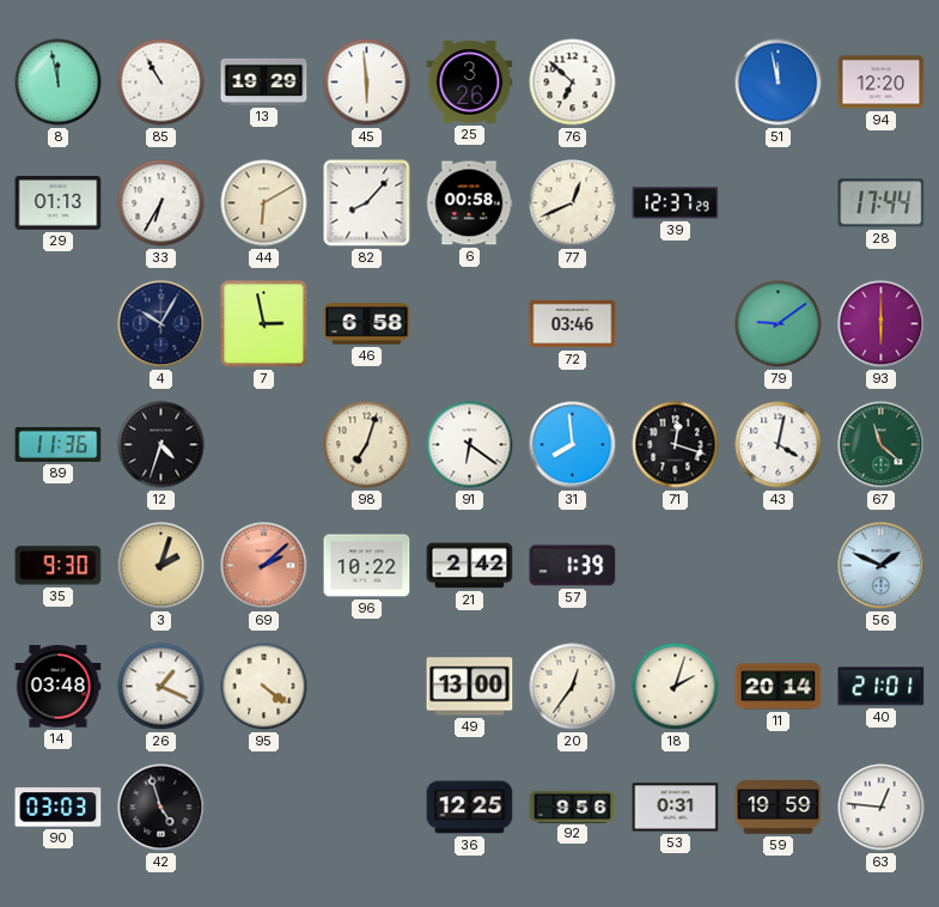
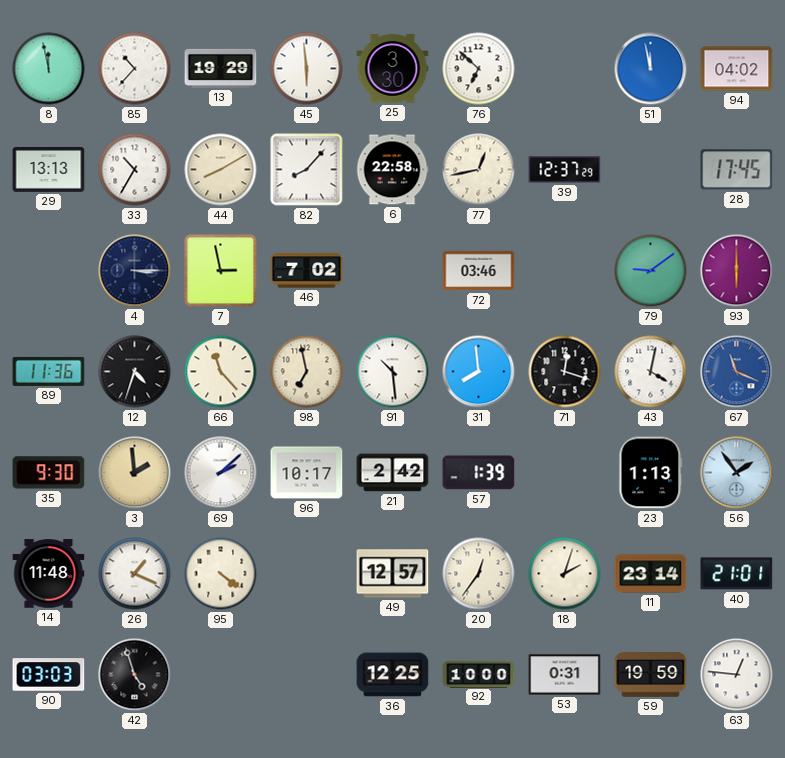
85: 10:55 -> 10:37 (135, 69)
25: 3:26 -> 3:30 (393, 69)
94: 12:20 -> 04:02 (737, 69)
29: 01:13 -> 13:13 (49, 169)
33: 6:35 -> 10:35 (135, 170)
44: 6:10 -> 8:10 (221, 170)
6: 00:58 -> 22:58 (392, 170)
77: 12:41 -> 12:43 (479, 170)
28: 17:44 -> 17:45 (737, 170)
4: 10:05 -> 3:15 (135, 271)
46: 6:58 -> 7:02 (307, 271)
66: none -> 11:23 (221, 372)
98: 7:03 -> 6:58 (307, 372)
91: 6:21 -> 10:29 (393, 372)
67: 11:22 -> 11:19 (737, 372)
67 dial: green -> blue (737, 372)
3: 2:03 -> 1:59 (135, 473)
69 dial: salmon -> white (221, 473)
96: 10:22 -> 10:17 (307, 473)
23: none -> 1:13 (651, 473)
56: 1:49 -> 1:54 (737, 473)
14: 03:48 -> 11:48 (49, 574)
49: 13:00 -> 12:57 (393, 574)
11: 20:14 -> 23:14 (651, 574)
92: 9:56 -> 10:00 (479, 674)
